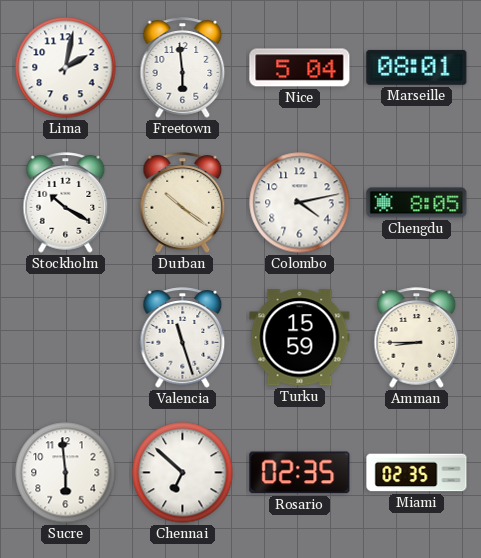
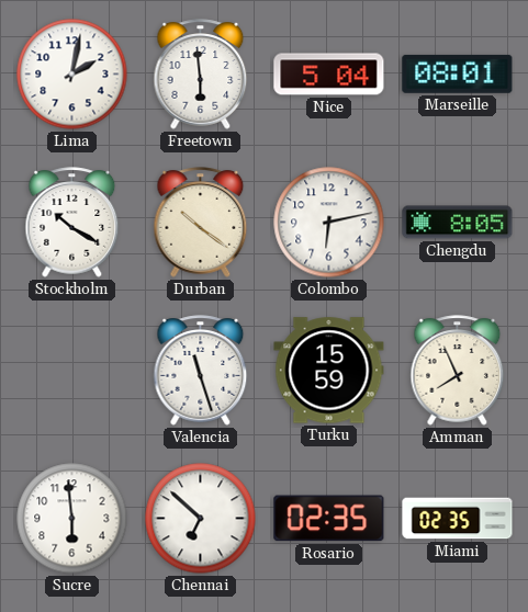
Colombo: 4:13 -> 6:13 (329, 223)
Amman: 8:45 -> 7:56 (458, 371)
